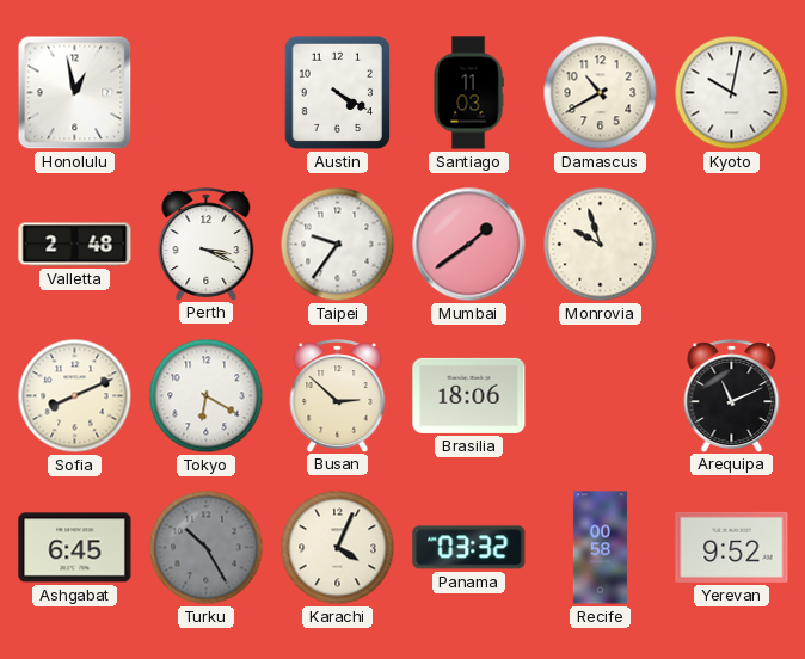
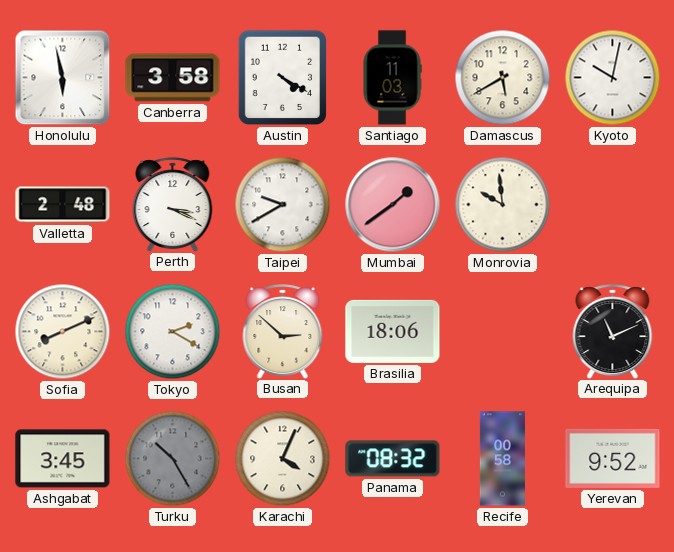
Honolulu: 12:58 -> 5:58 (63, 78)
Canberra: none -> 3:58 (173, 78)
Damascus: 10:40 -> 5:40 (503, 78)
Taipei: 9:36 -> 9:40 (283, 205)
Monrovia: 9:57 -> 9:59 (503, 205)
Tokyo: 6:20 -> 2:20 (173, 332)
Ashgabat: 6:45 -> 3:45 (63, 459)
Panama: 03:32 -> 08:32 (393, 459)
